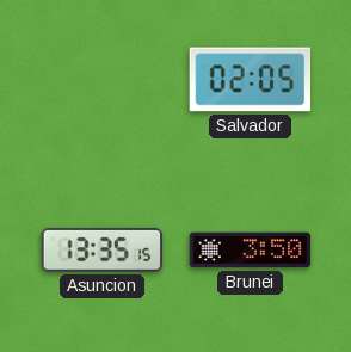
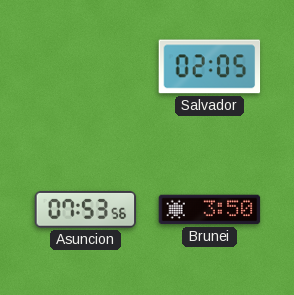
Asuncion: 13:35 -> 07:53 (86, 209)
